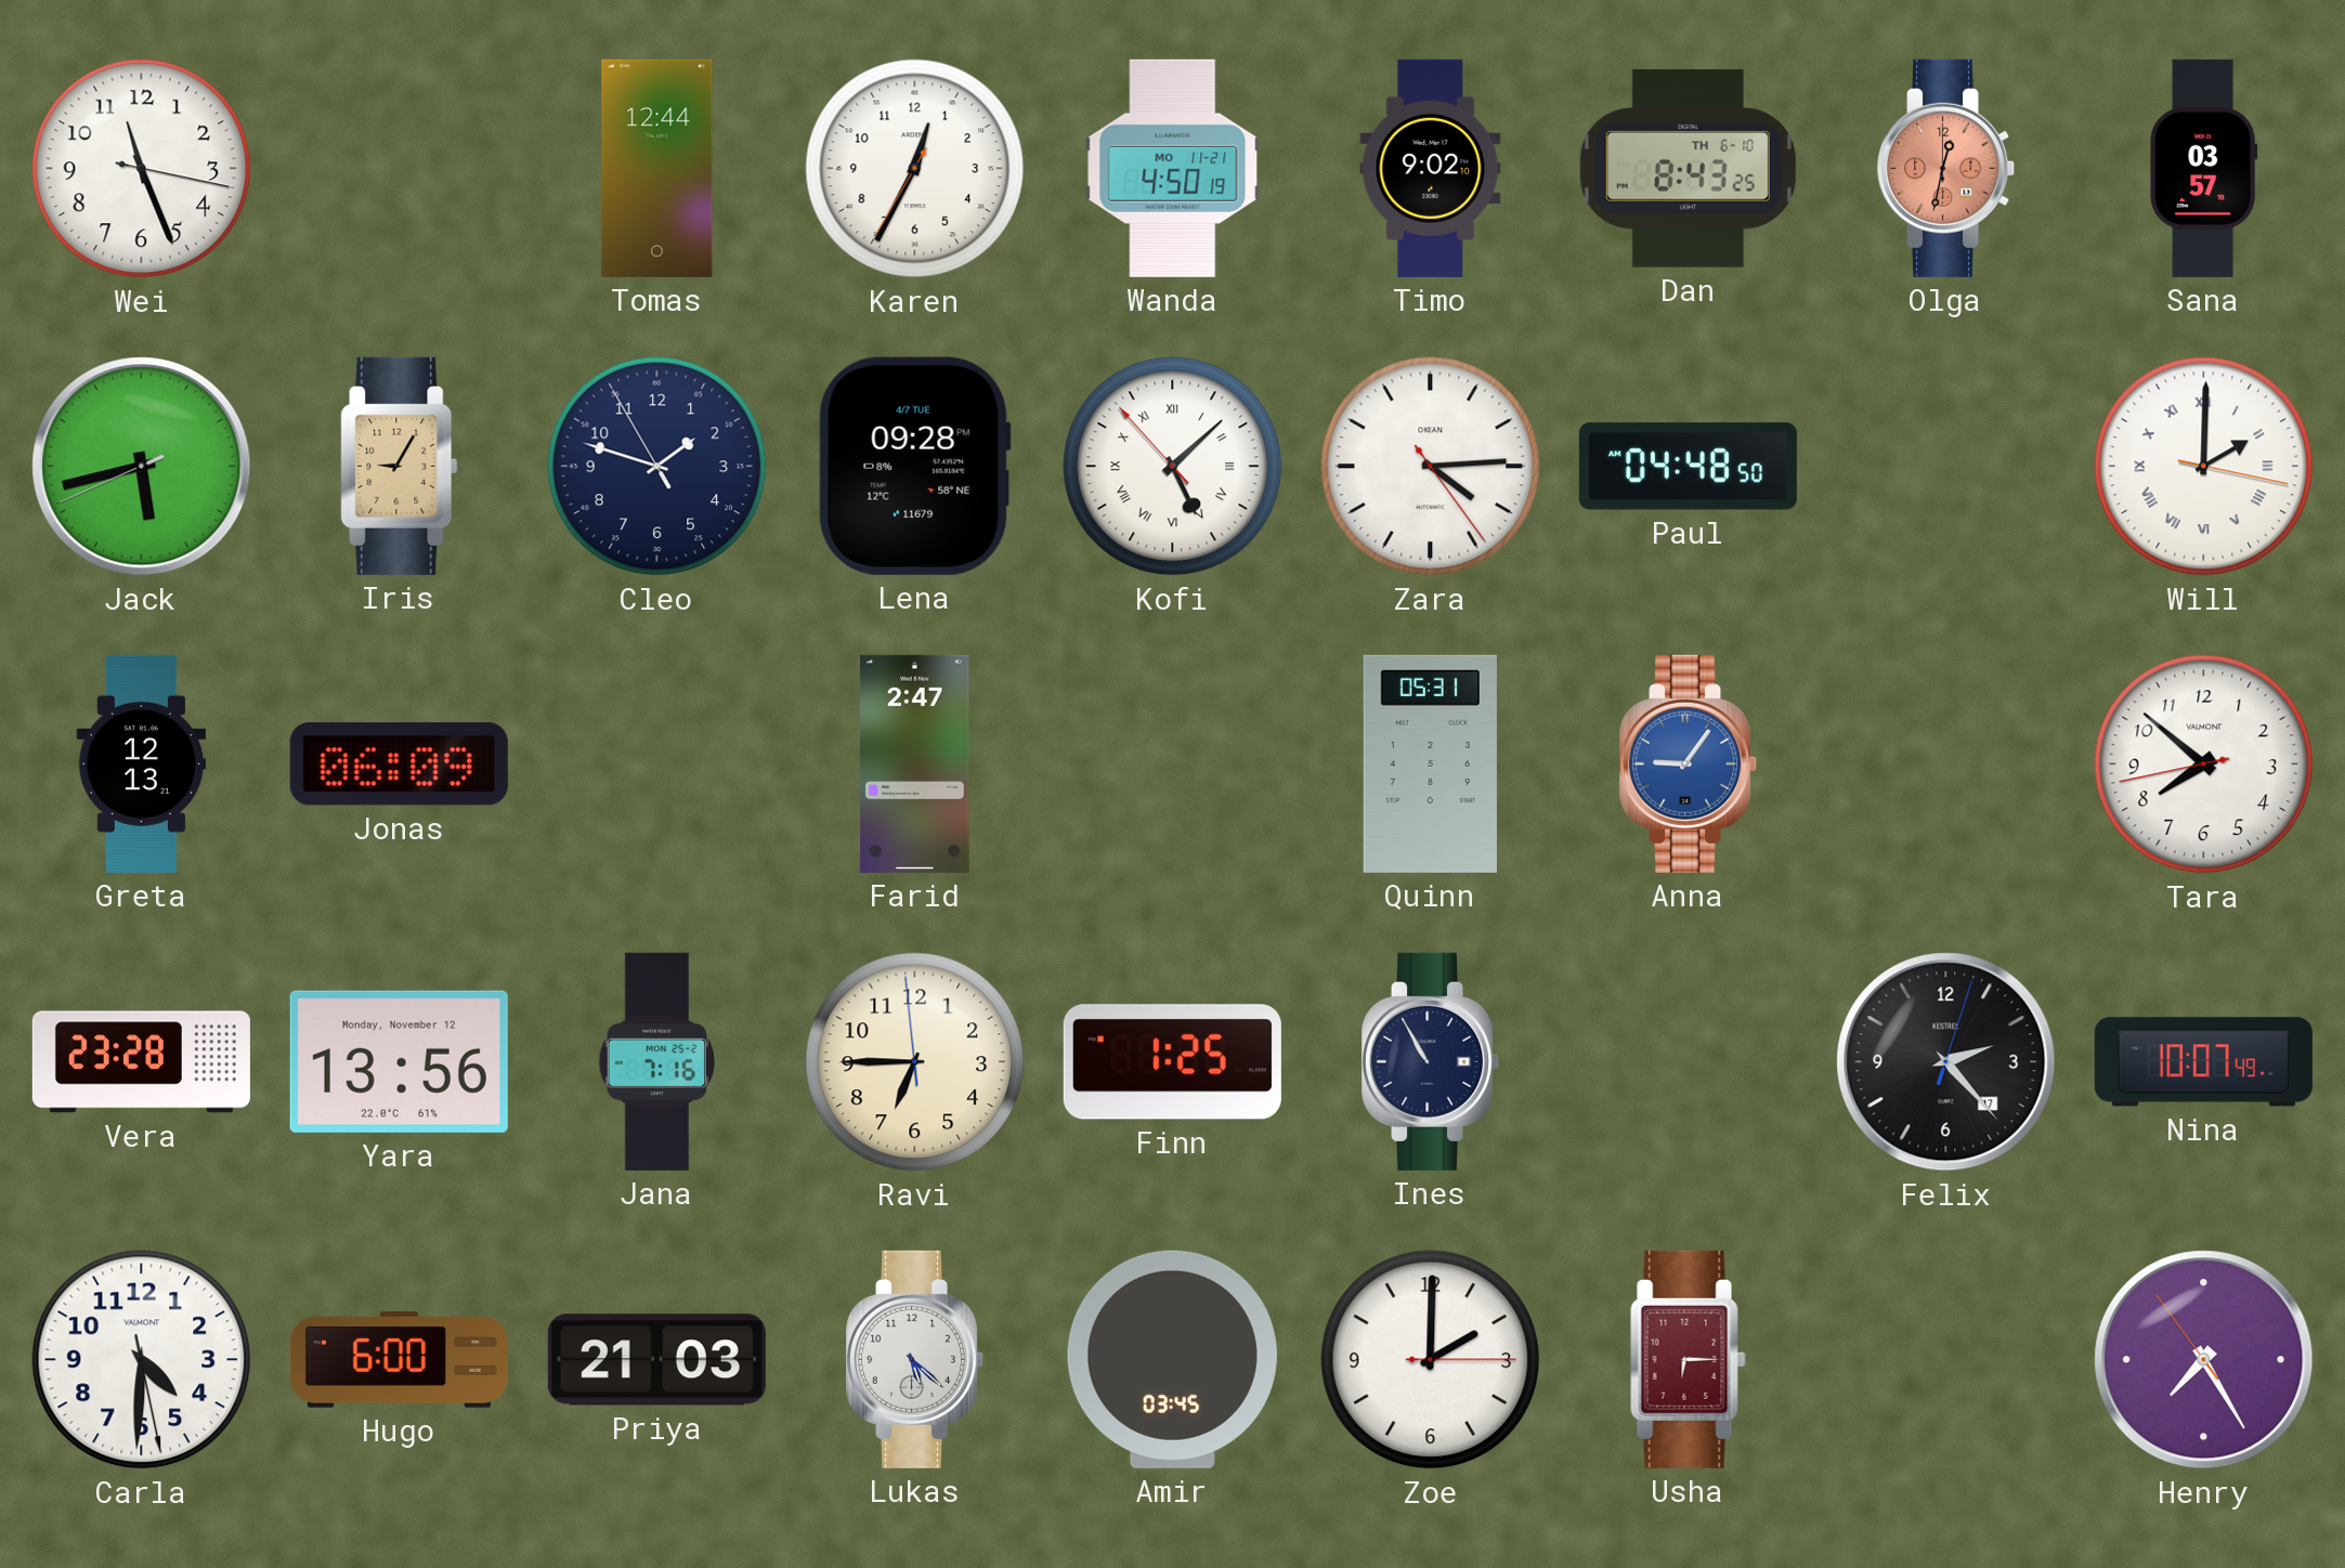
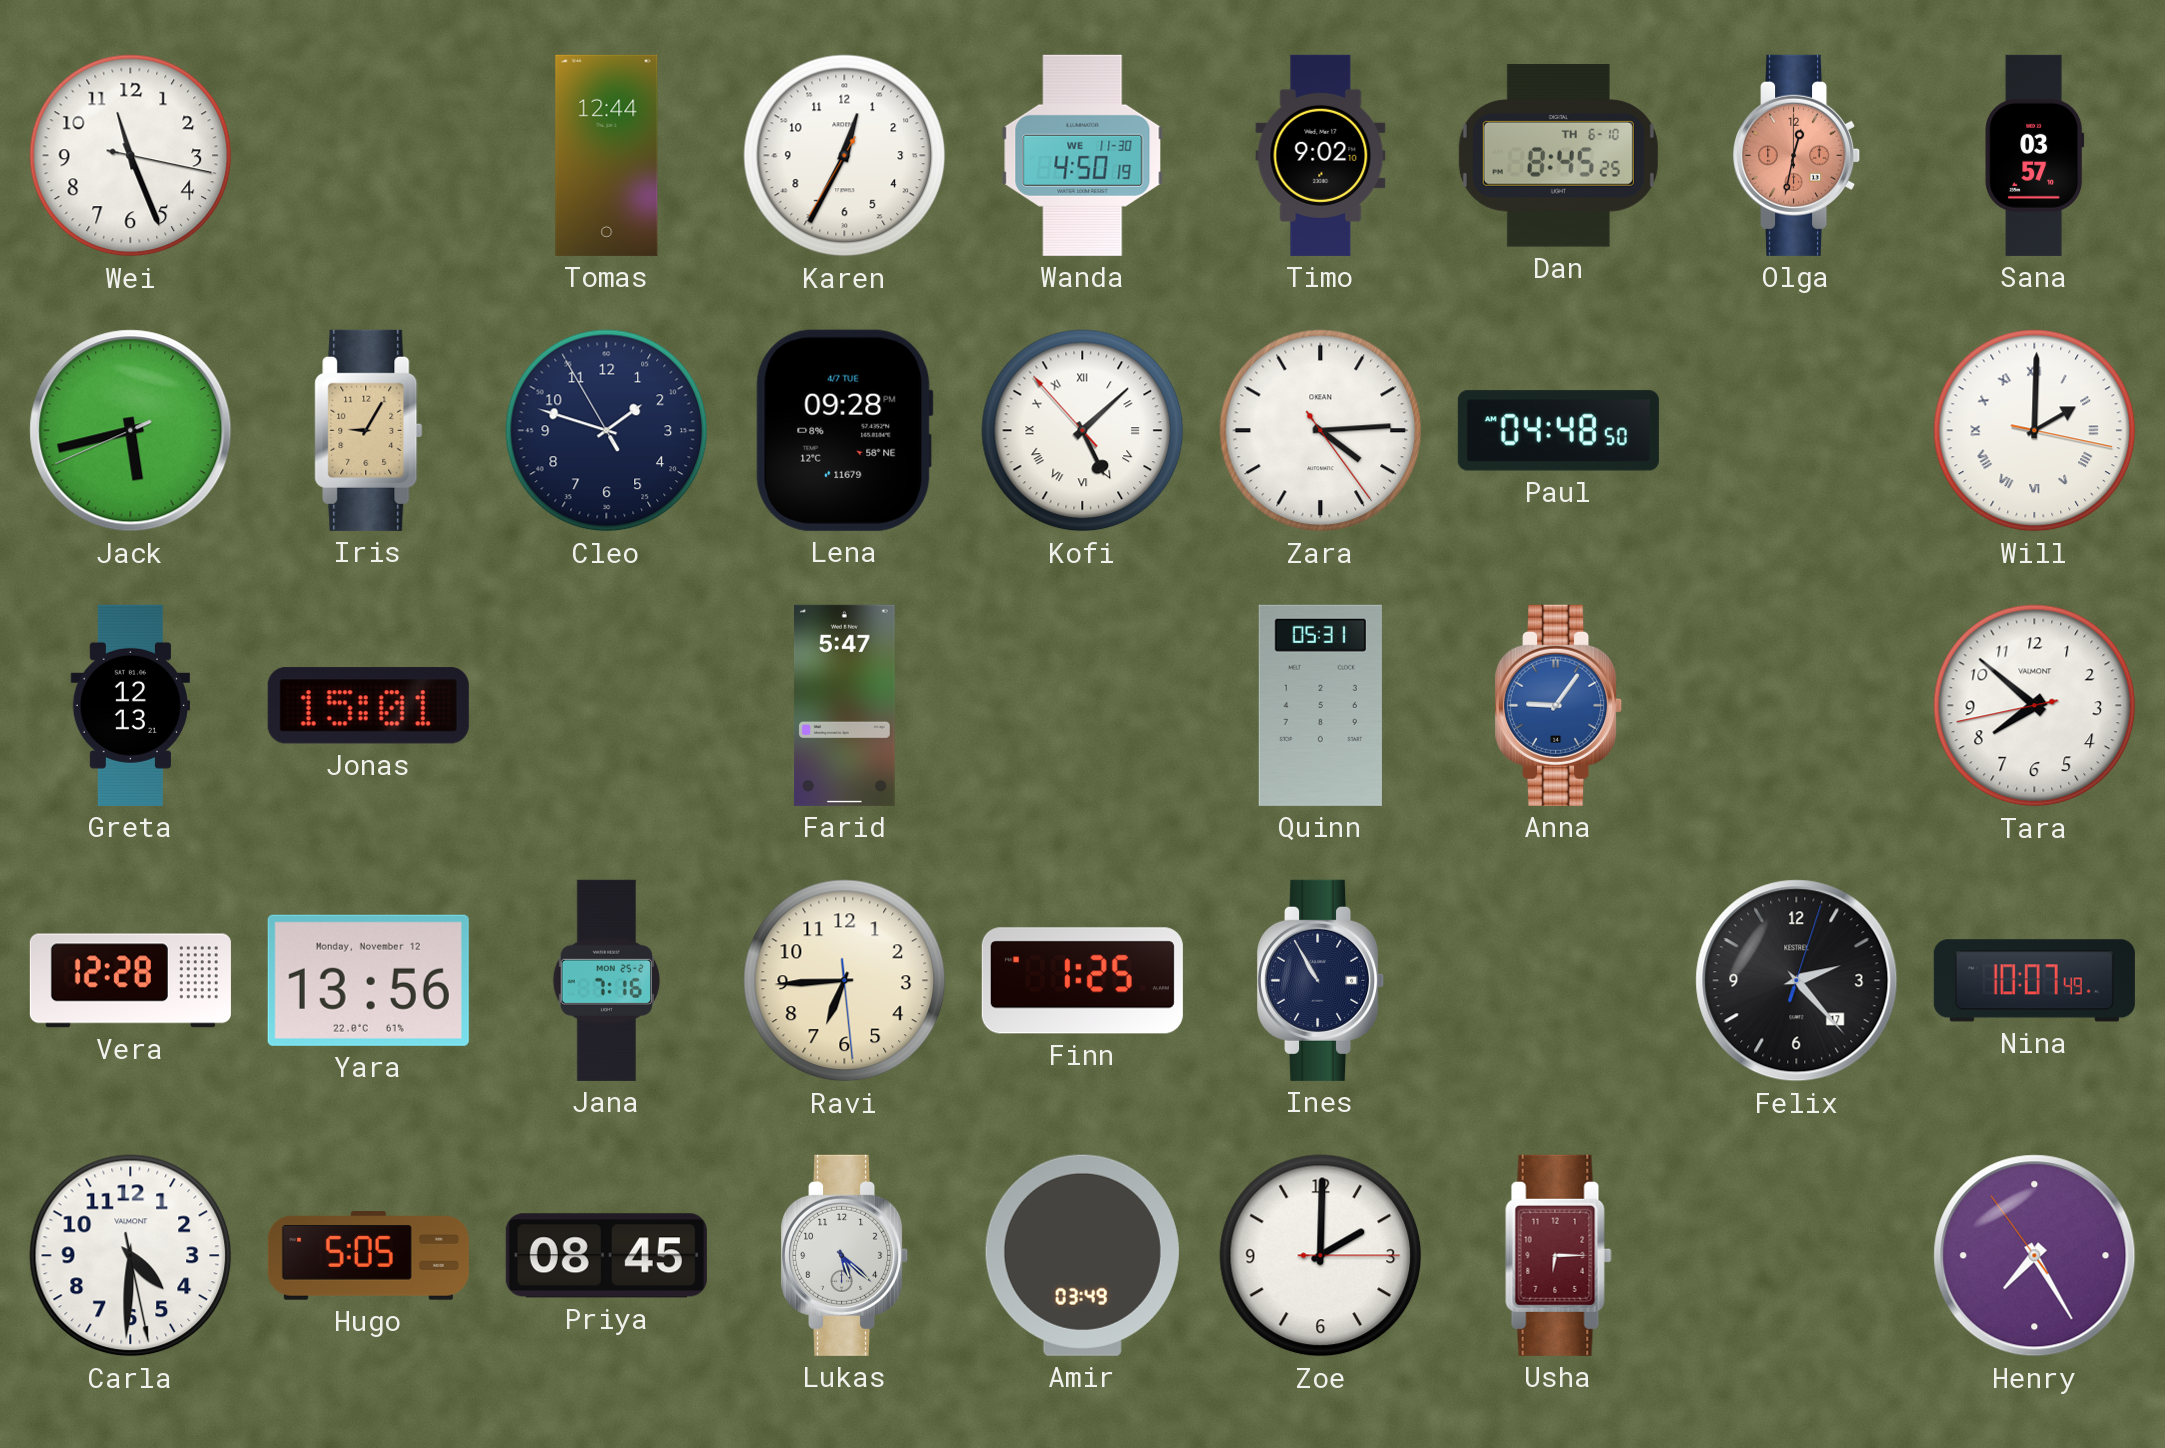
Wanda date: MO 11-21 -> WE 11-30 (1083, 155)
Dan: 8:43 -> 8:45 (1558, 156)
Jonas: 06:09 -> 15:01 (368, 706)
Farid: 2:47 -> 5:47 (844, 705)
Vera: 23:28 -> 12:28 (130, 981)
Ravi: 6:44:59 -> 6:44:29 (845, 981)
Hugo: 6:00 -> 5:05 (368, 1256)
Priya: 21:03 -> 08:45 (606, 1256)
Amir: 03:45 -> 03:49 (1082, 1255)
